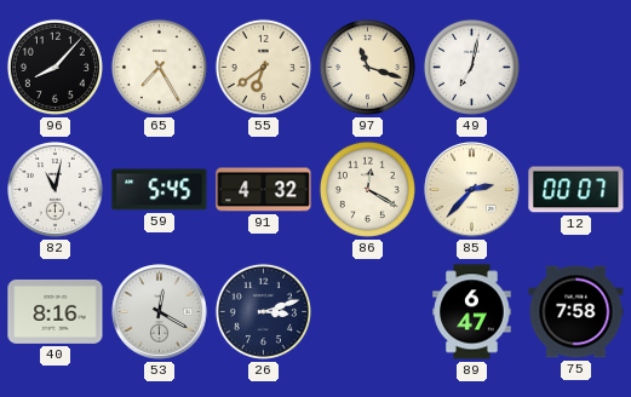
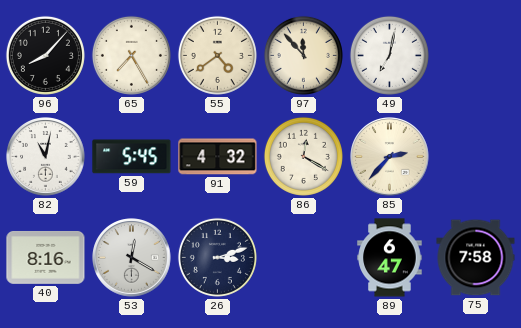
55: 6:39 -> 4:39 (217, 55)
97: 11:18 -> 11:53 (303, 55)
12: 00:07 -> none (576, 190)
